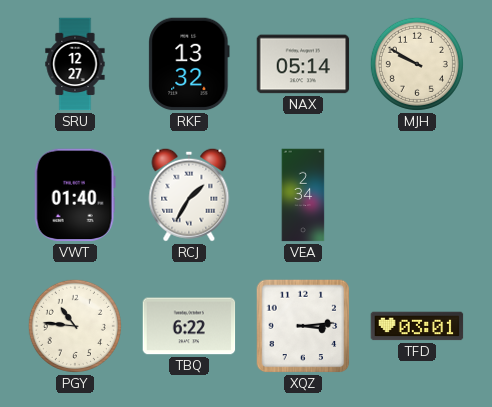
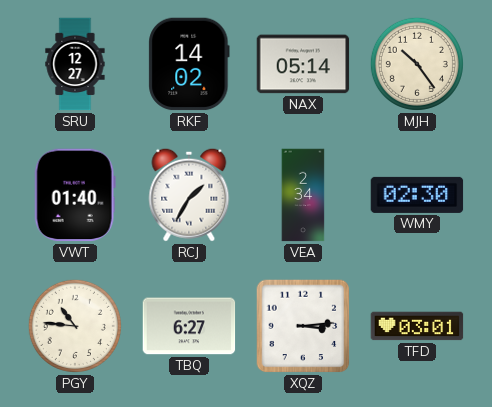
RKF: 13:32 -> 14:02 (189, 64)
MJH: 9:50 -> 10:24 (417, 64)
WMY: none -> 02:30 (417, 195)
TBQ: 6:22 -> 6:27 (189, 326)
